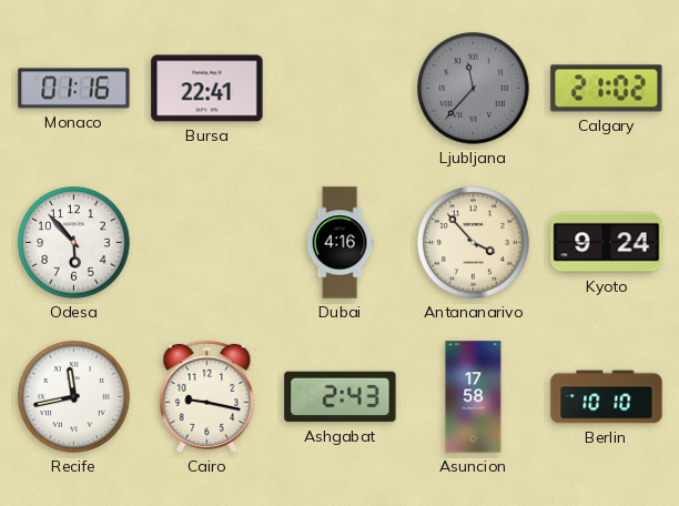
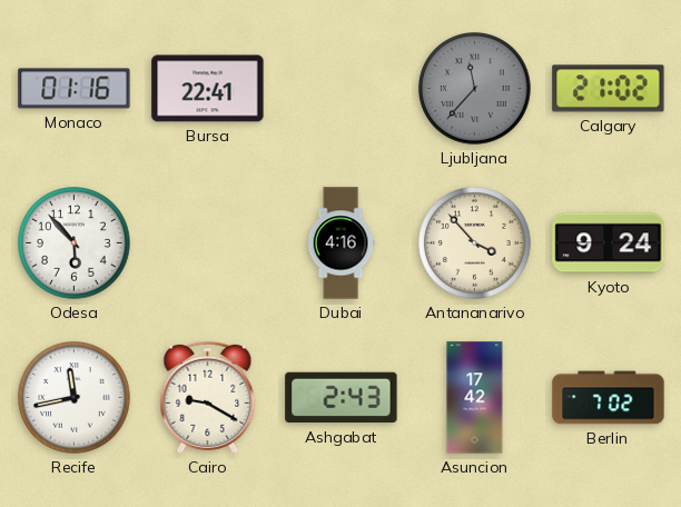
Cairo: 9:17 -> 9:20 (208, 397)
Asuncion: 17:58 -> 17:42 (475, 398)
Berlin: 10:10 -> 7:02 (609, 398)
